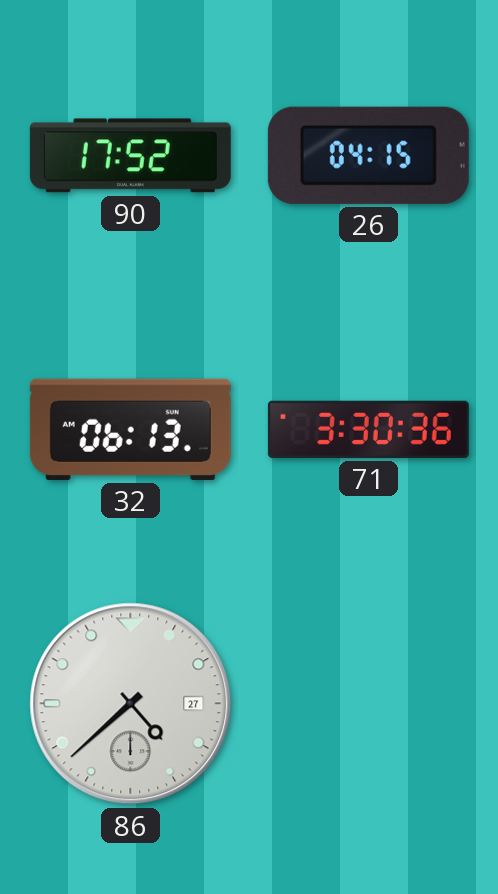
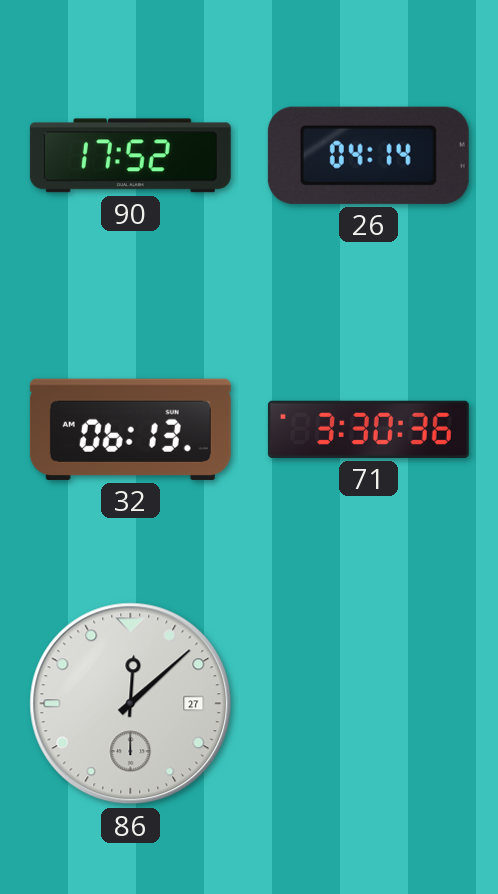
26: 04:15 -> 04:14 (368, 155)
86: 4:38 -> 12:08 (131, 704)
